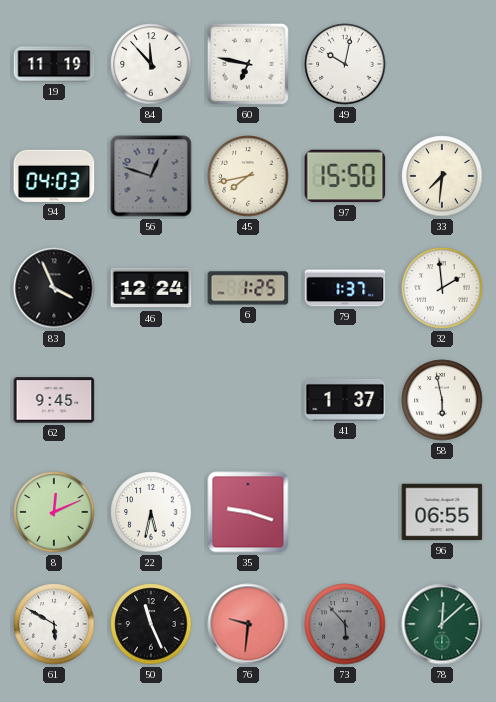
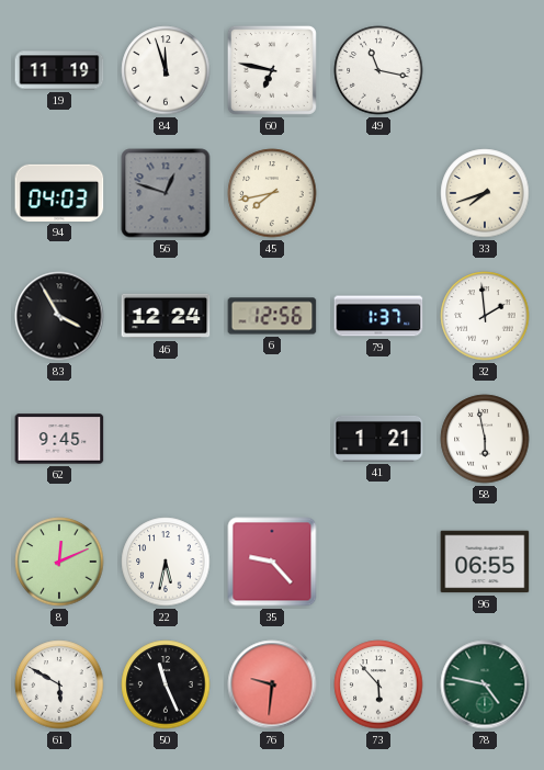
84: 11:53 -> 11:57 (166, 70)
49: 10:02 -> 11:17 (378, 70)
97: 15:50 -> none (345, 176)
33: 7:31 -> 7:42 (485, 193)
83: 3:56 -> 3:55 (59, 316)
6: 1:25 -> 12:56 (272, 316)
41: 1:37 -> 1:21 (378, 439)
35: 9:18 -> 9:23 (272, 562)
73 dial: grey -> white (378, 684)
78: 12:08 -> 4:47 (485, 684)
